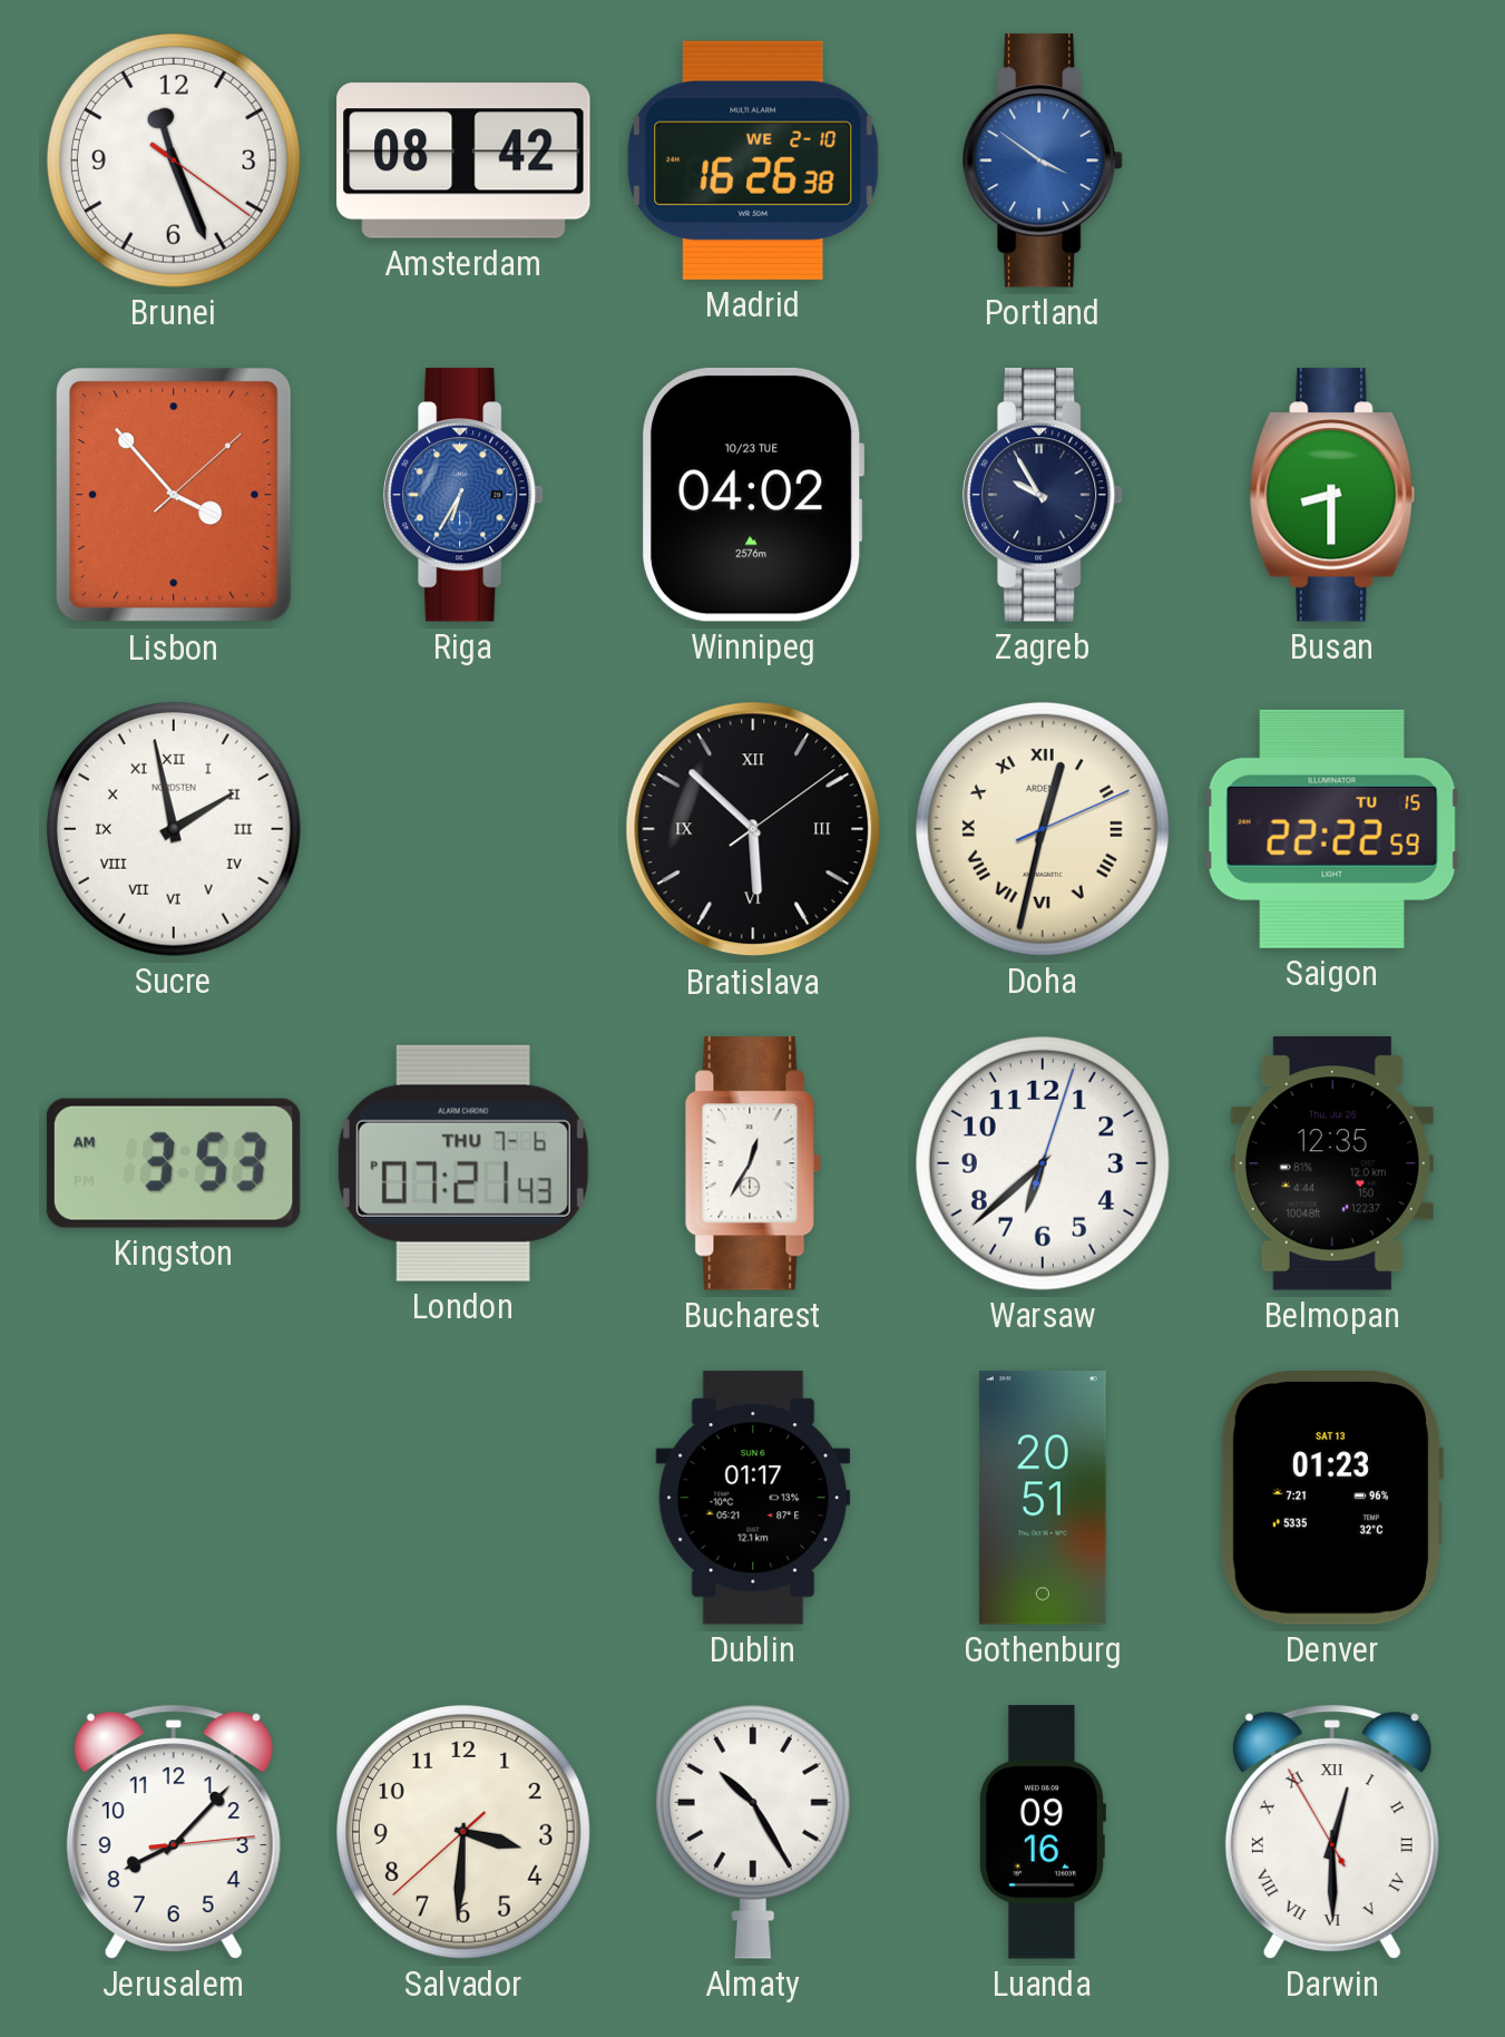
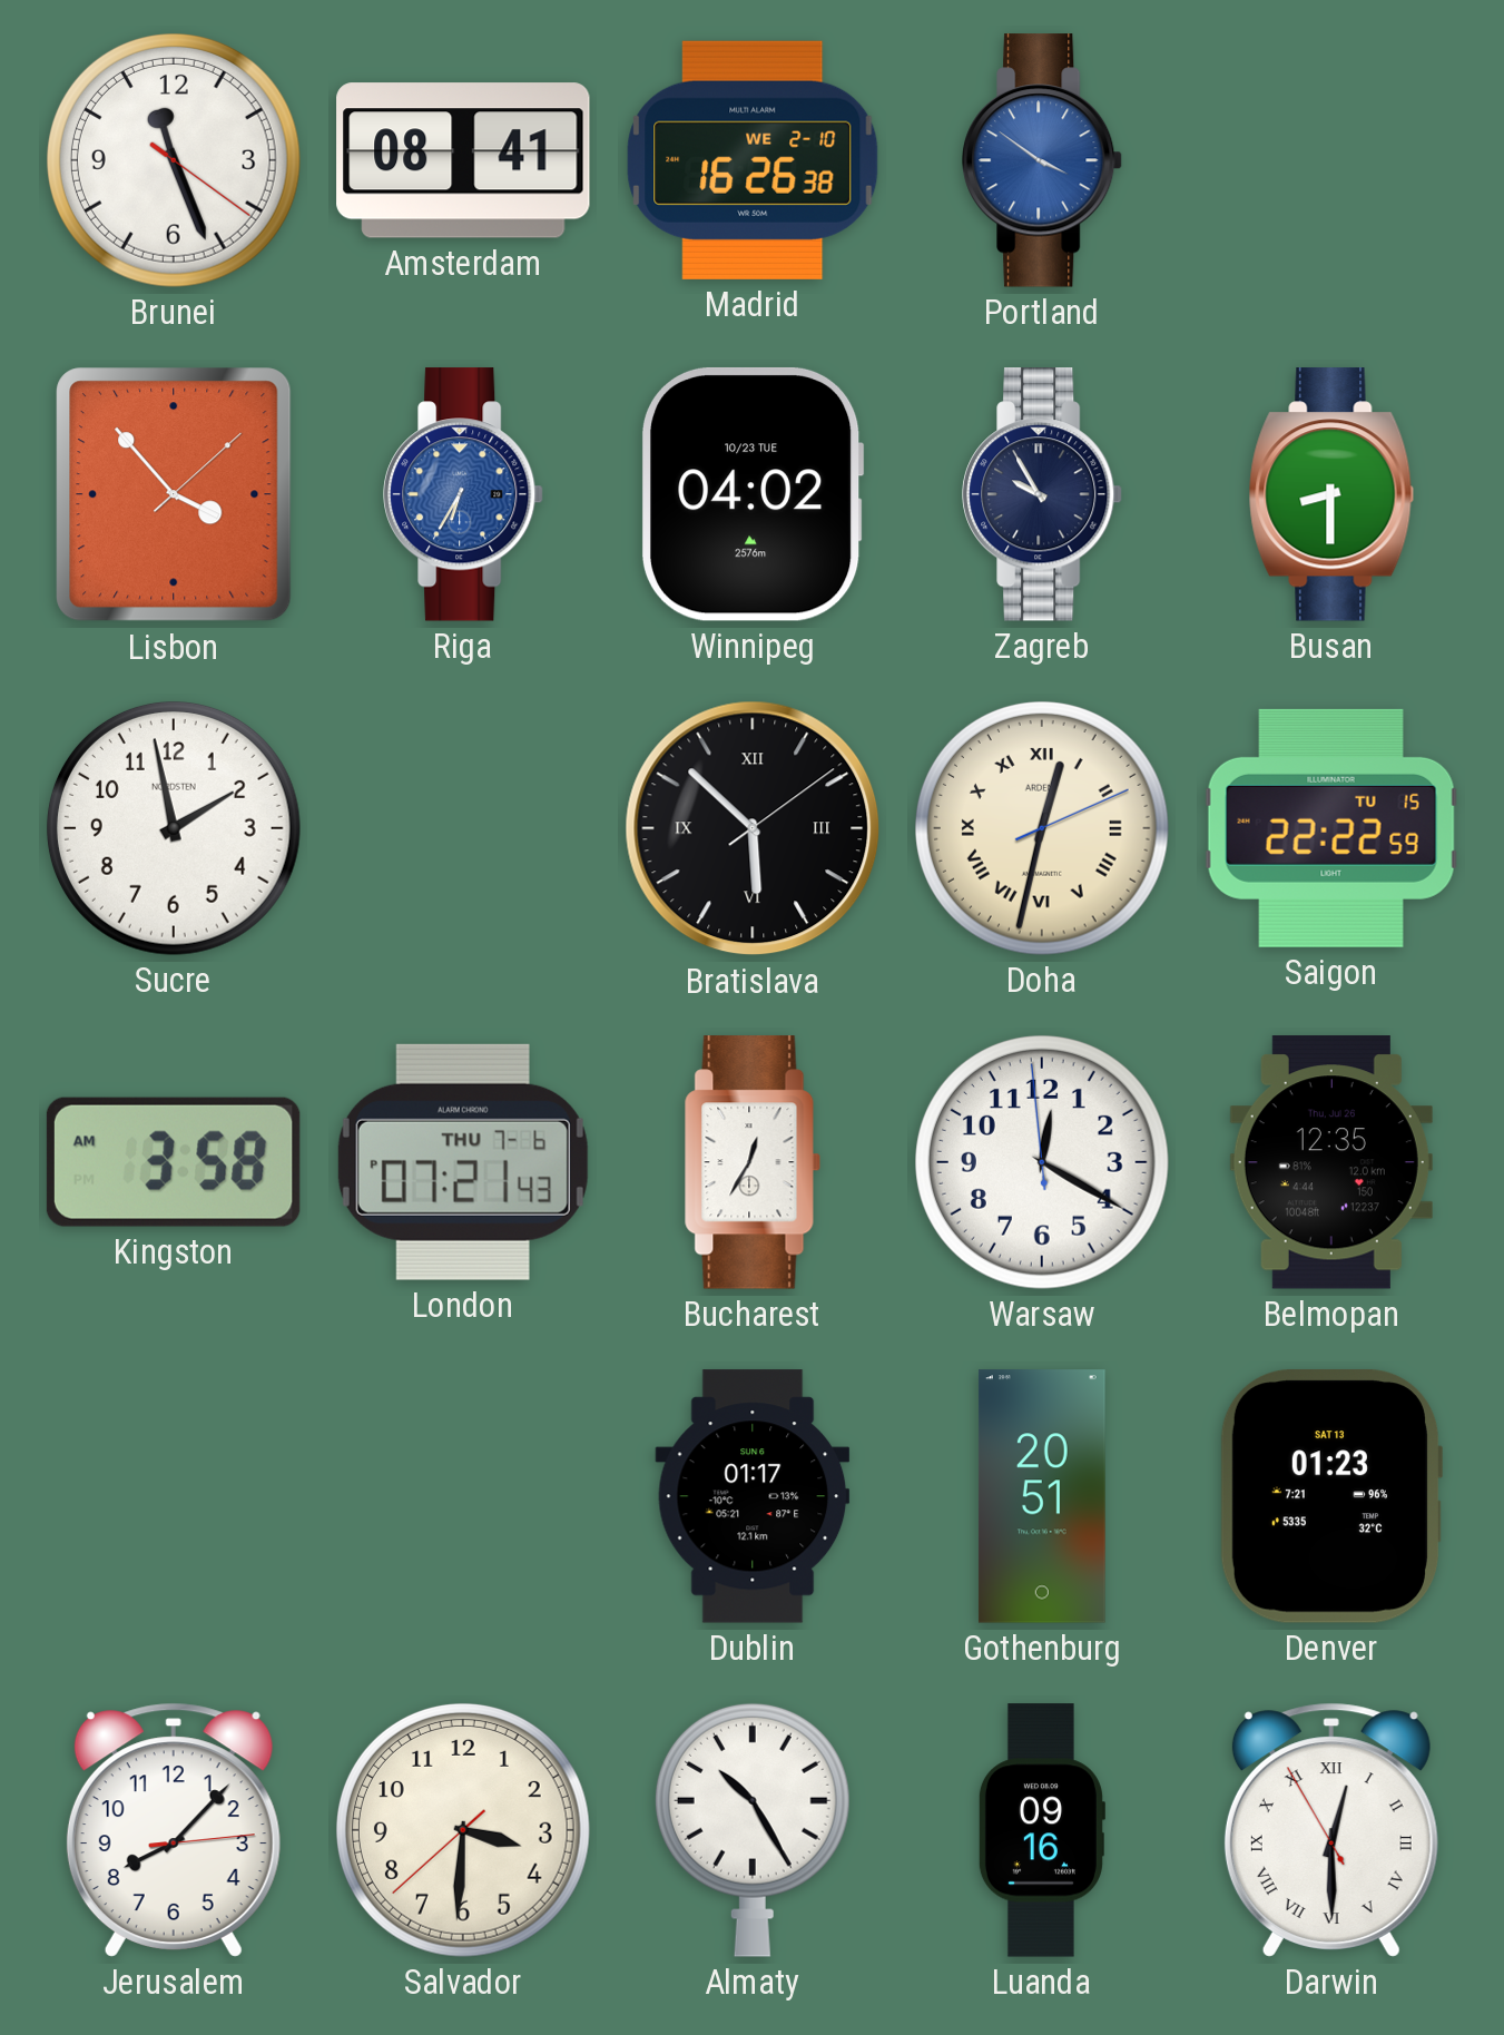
Amsterdam: 08:42 -> 08:41 (463, 160)
Sucre numerals: Roman -> Arabic (174, 828)
Kingston: 3:53 -> 3:58 (174, 1162)
Warsaw: 6:38 -> 12:19 (1042, 1162)
